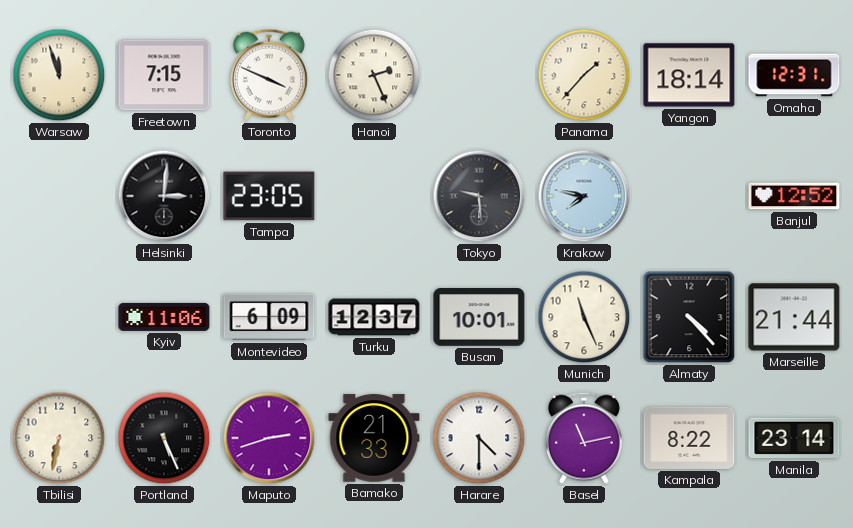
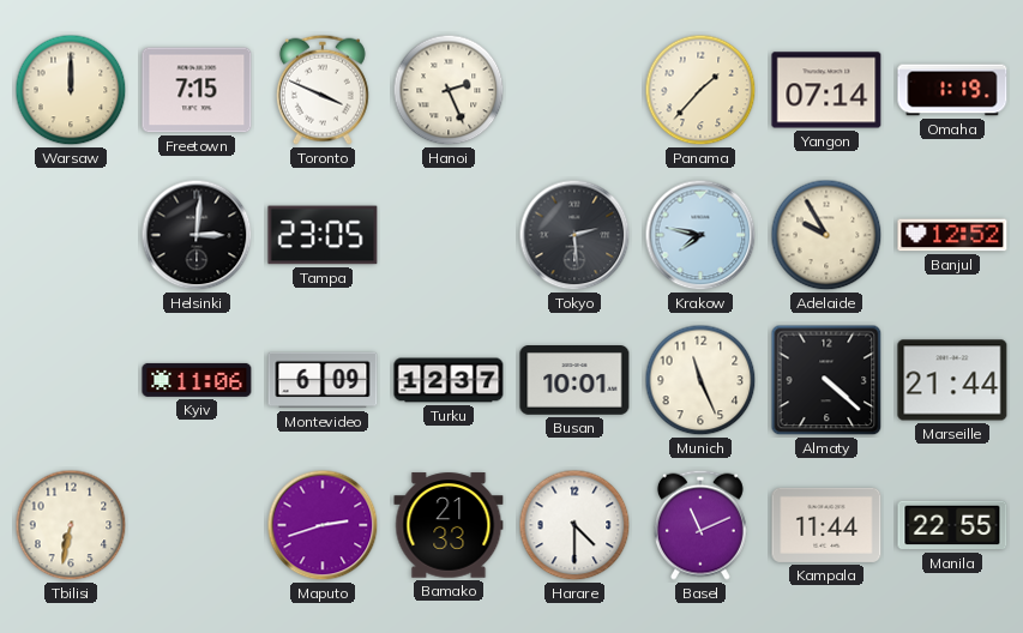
Warsaw: 11:57 -> 12:00 (71, 90)
Yangon: 18:14 -> 07:14 (826, 90)
Omaha: 12:31 -> 1:19 (952, 90)
Tokyo: 9:29 -> 2:29 (574, 235)
Adelaide: none -> 9:55 (826, 235)
Almaty: 4:23 -> 4:22 (826, 380)
Portland: 5:26 -> none (164, 438)
Basel: 11:13 -> 11:11 (700, 525)
Kampala: 8:22 -> 11:44 (826, 525)
Manila: 23:14 -> 22:55 (952, 525)
